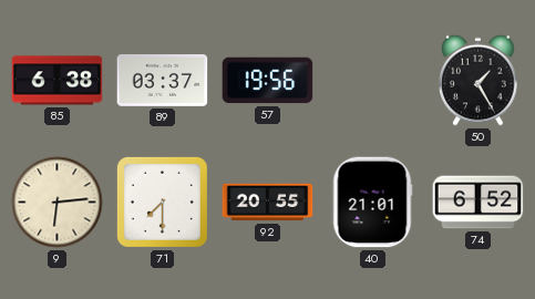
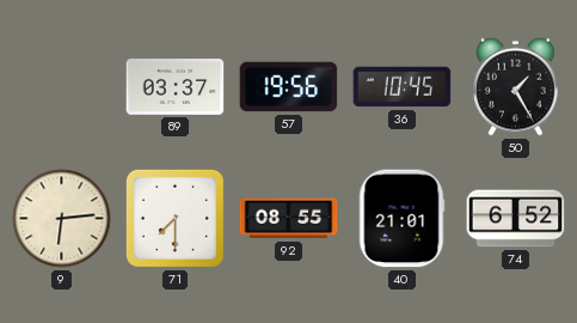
85: 6:38 -> none (58, 81)
36: none -> 10:45 (403, 87)
92: 20:55 -> 08:55 (289, 219)
